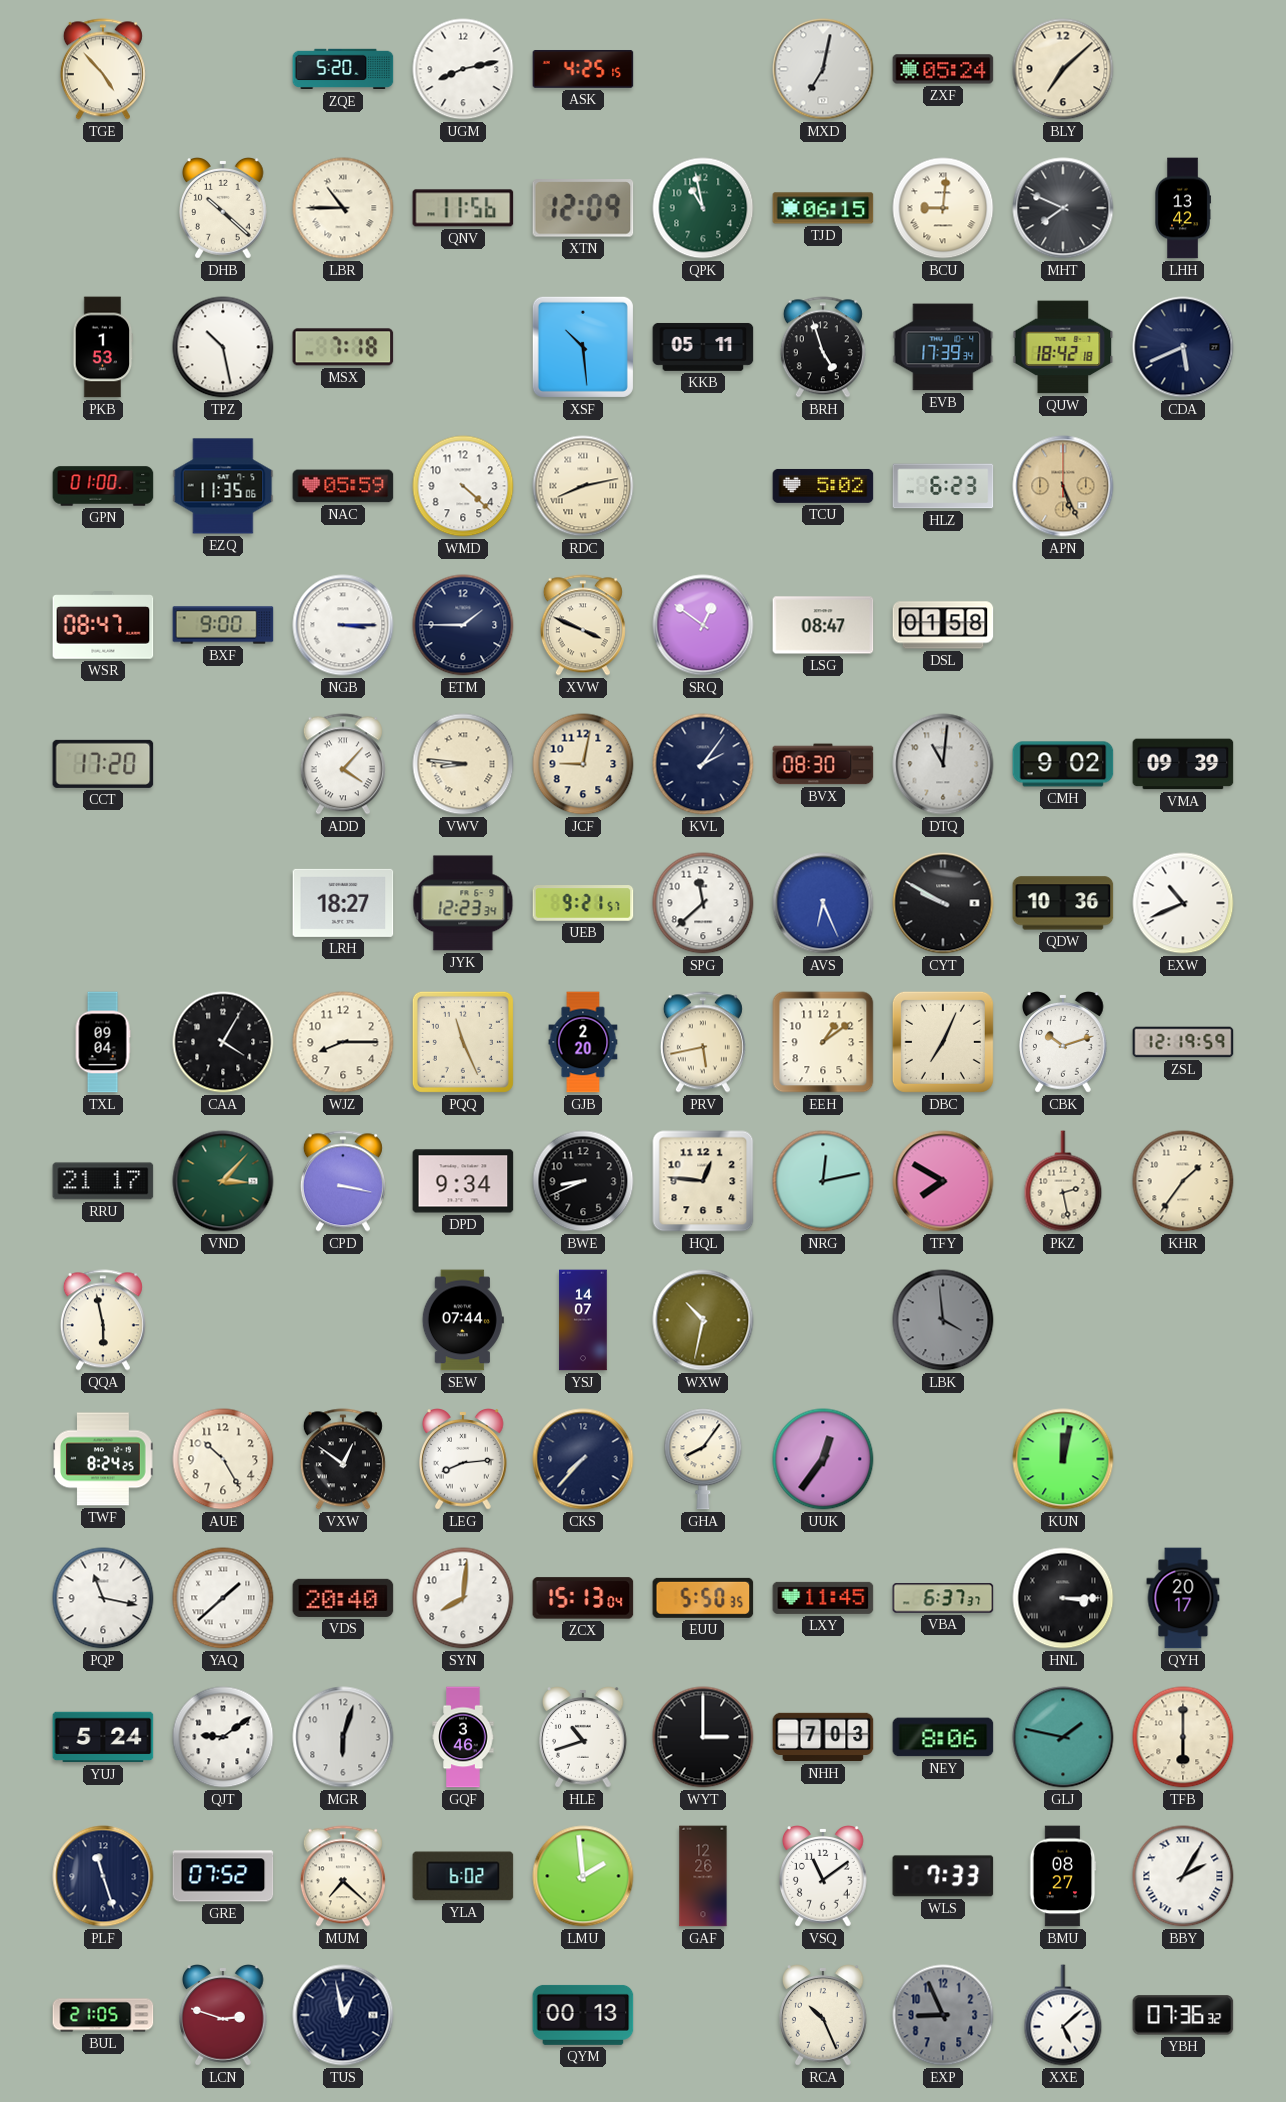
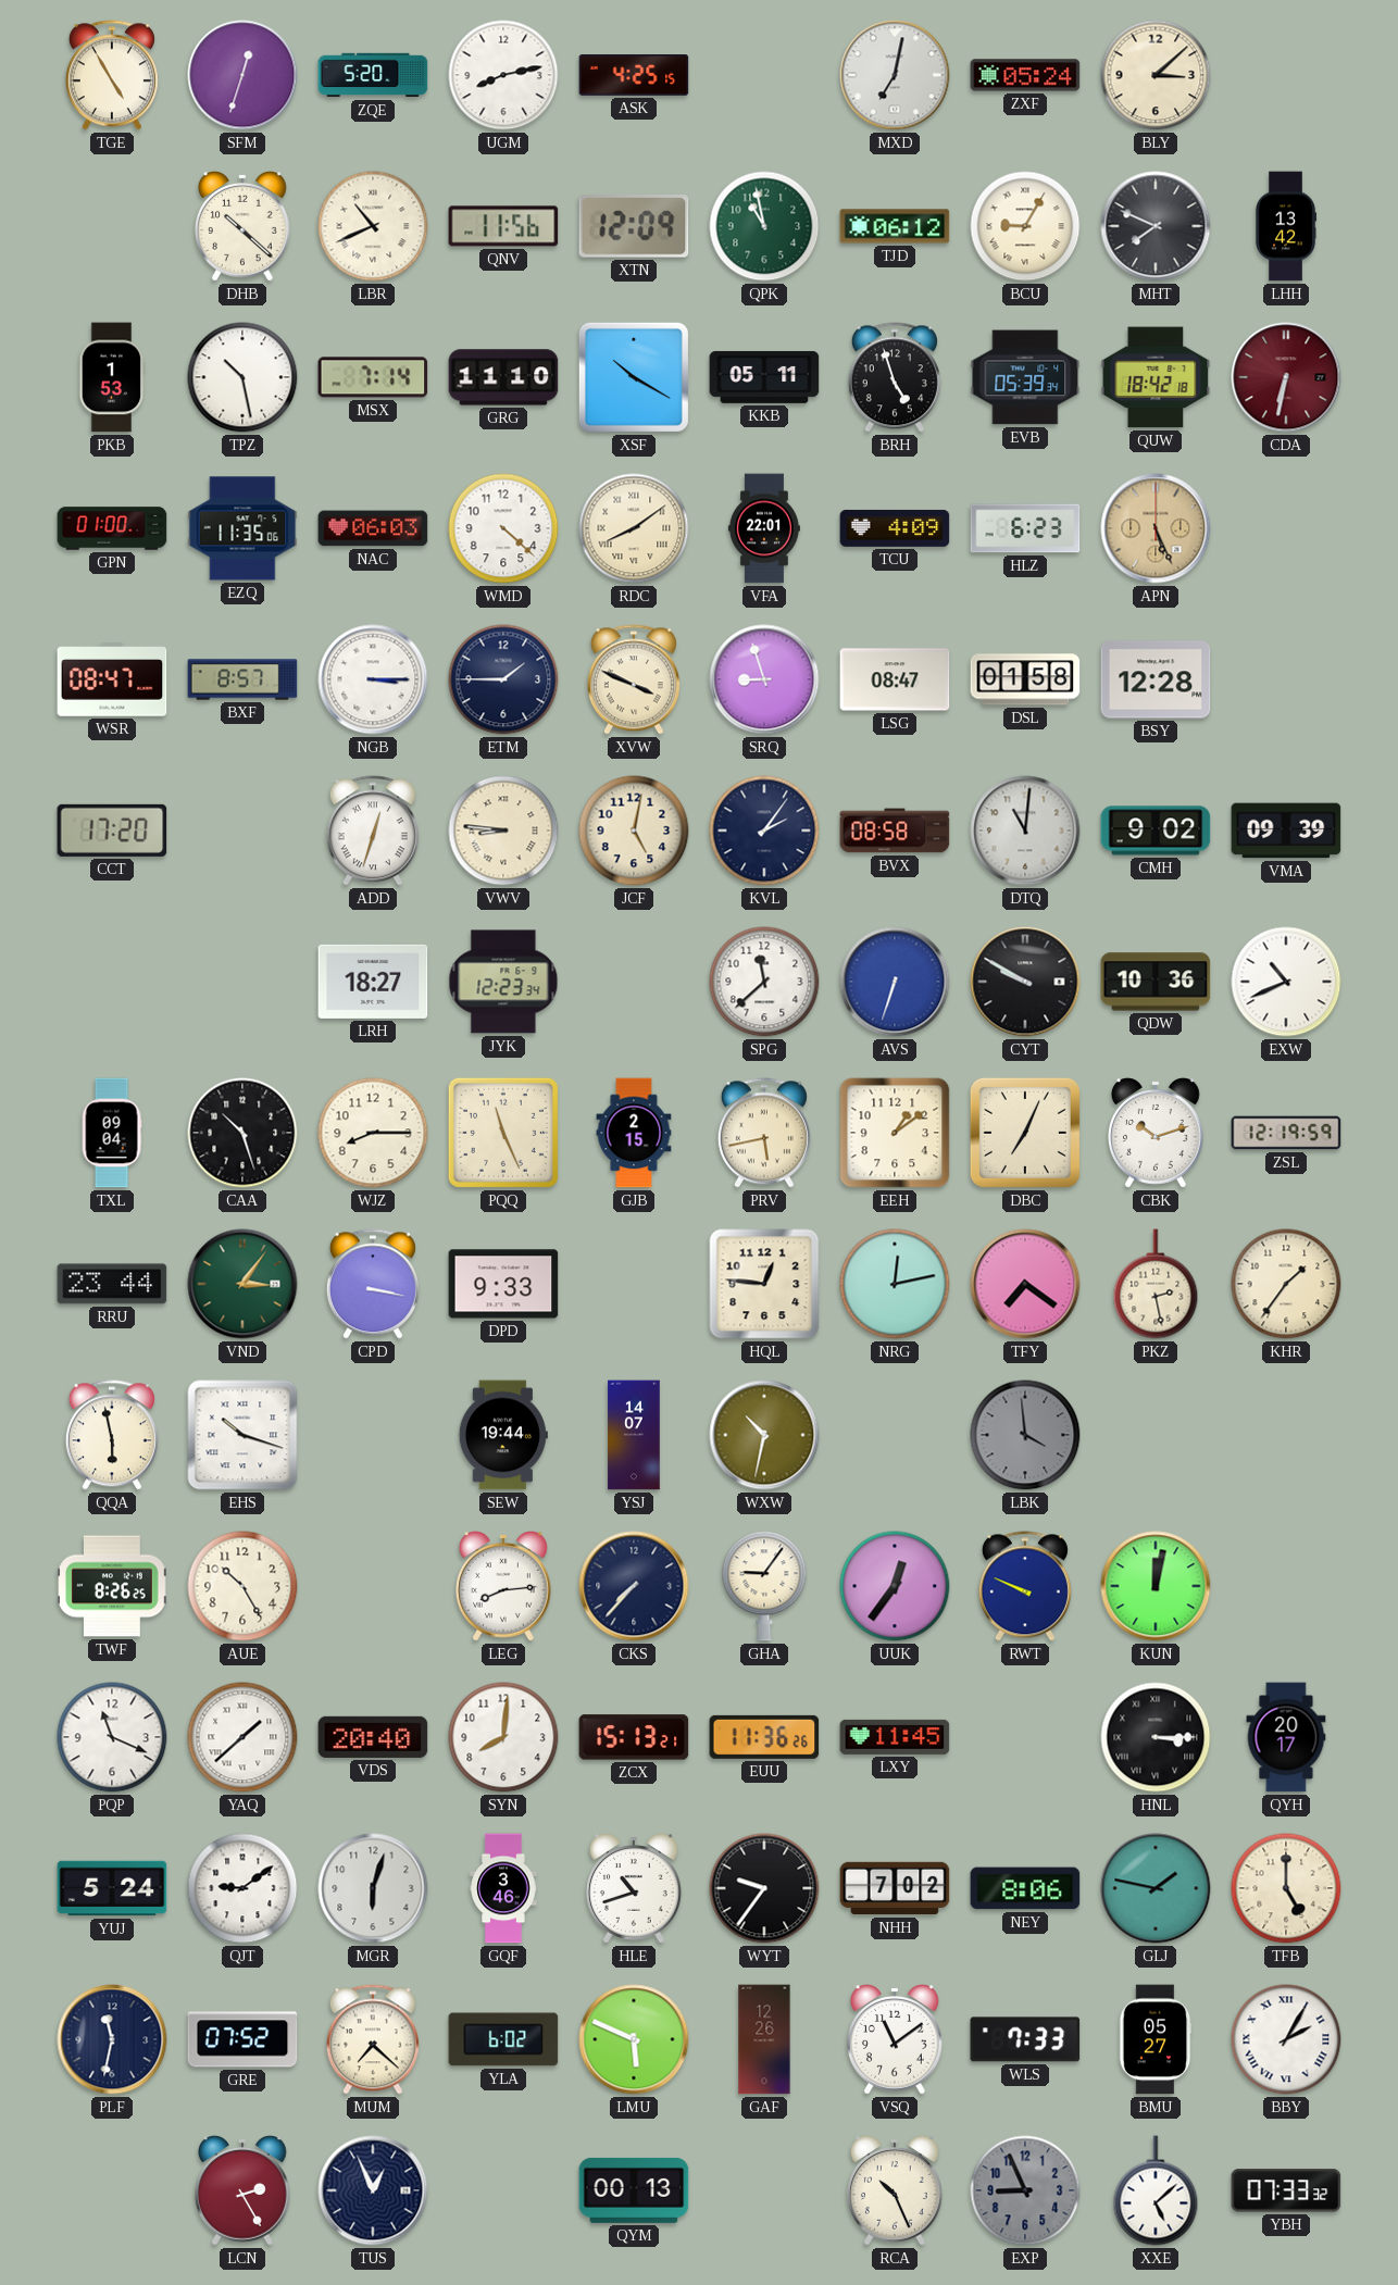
TGE: 4:53 -> 4:55 (112, 75)
SFM: none -> 12:33 (242, 75)
BLY: 7:08 -> 3:08 (1156, 75)
LBR: 10:45 -> 10:41 (373, 226)
TJD: 06:15 -> 06:12 (895, 226)
BCU: 9:01 -> 9:05 (1025, 226)
MSX: 7:18 -> 7:14 (373, 377)
GRG: none -> 11:10 (503, 377)
XSF: 10:29 -> 10:20 (634, 377)
EVB: 17:39 -> 05:39 (1025, 377)
CDA: 5:41 -> 6:32 (1286, 377)
CDA dial: navy -> burgundy (1286, 377)
NAC: 05:59 -> 06:03 (373, 528)
RDC: 8:13 -> 8:09 (634, 528)
VFA: none -> 22:01 (764, 528)
TCU: 5:02 -> 4:09 (895, 528)
BXF: 9:00 -> 8:57 (242, 679)
SRQ: 12:51 -> 8:57 (764, 679)
BSY: none -> 12:28 (1156, 679)
ADD: 4:07 -> 12:33 (373, 831)
JCF: 9:02 -> 5:02 (634, 831)
BVX: 08:30 -> 08:58 (895, 831)
UEB: 9:21 -> none (583, 903)
AVS: 6:26 -> 6:33 (895, 982)
CAA: 4:05 -> 10:27 (242, 1133)
GJB: 2:20 -> 2:15 (634, 1133)
RRU: 21:17 -> 23:44 (112, 1284)
VND: 3:07 -> 3:06 (242, 1284)
DPD: 9:34 -> 9:33 (503, 1284)
BWE: 8:41 -> none (583, 1181)
TFY: 7:50 -> 7:21 (1025, 1284)
EHS: none -> 10:18 (242, 1435)
SEW: 07:44 -> 19:44 (503, 1435)
TWF: 8:24 -> 8:26 (112, 1586)
VXW: 12:51 -> none (343, 1459)
GHA: 8:06 -> 9:06 (764, 1586)
RWT: none -> 9:49 (1025, 1586)
PQP: 11:17 -> 11:19 (112, 1737)
ZCX: 15:13:04 -> 15:13:21 (634, 1737)
EUU: 5:50 -> 11:36 (764, 1737)
VBA: 6:37 -> none (943, 1598)
WYT: 3:00 -> 9:36 (764, 1888)
NHH: 7:03 -> 7:02 (895, 1888)
TFB: 6:00 -> 5:00 (1286, 1888)
PLF: 11:27 -> 11:32 (112, 2039)
LMU: 1:59 -> 5:49 (634, 2039)
BMU: 08:27 -> 05:27 (1156, 2039)
BUL: 21:05 -> none (103, 2015)
LCN: 2:48 -> 2:25 (244, 2190)
TUS: 12:58 -> 12:56 (373, 2190)
YBH: 07:36 -> 07:33 (1286, 2190)
